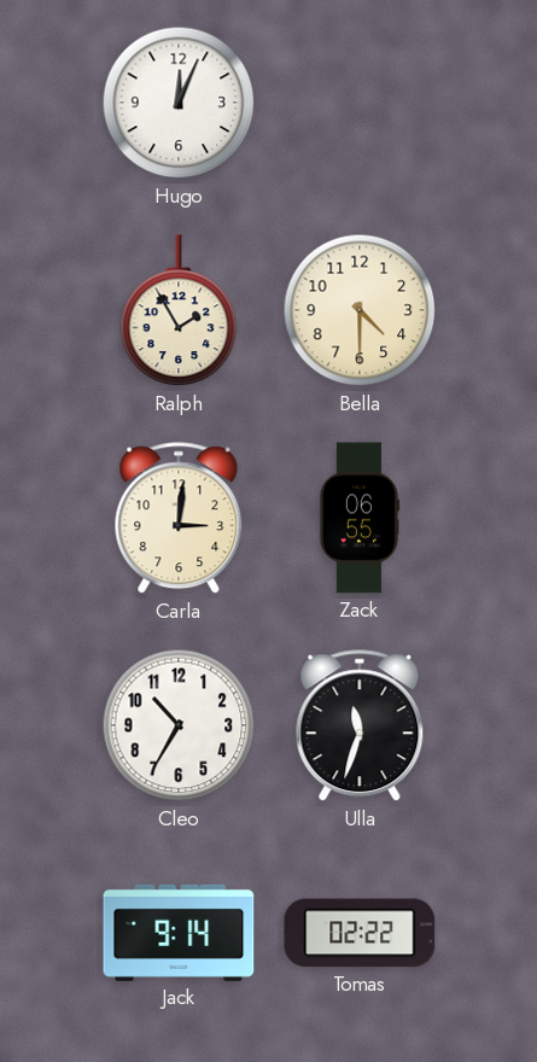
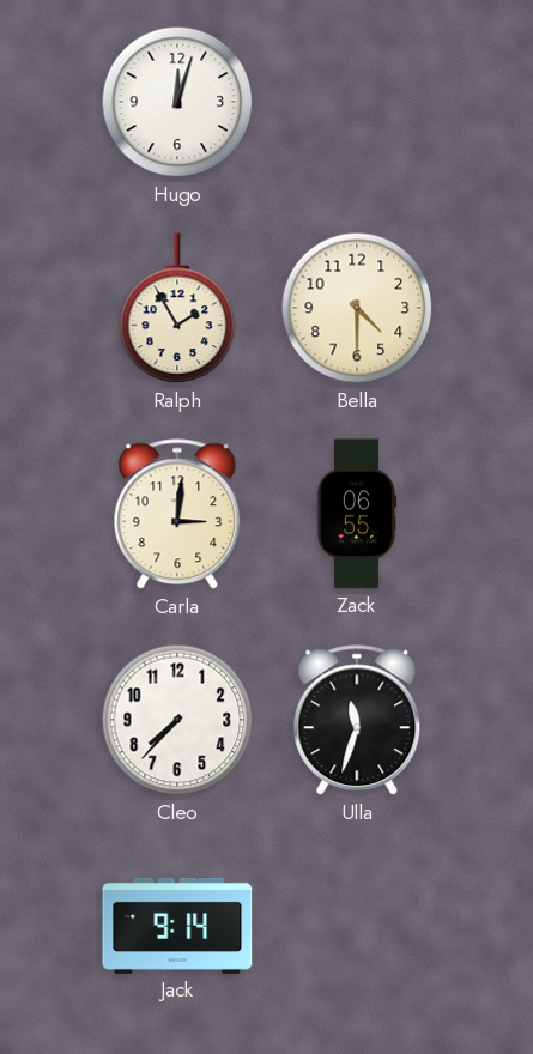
Hugo: 12:04 -> 12:03 (177, 102)
Cleo: 10:35 -> 7:37 (177, 720)
Tomas: 02:22 -> none (360, 933)
